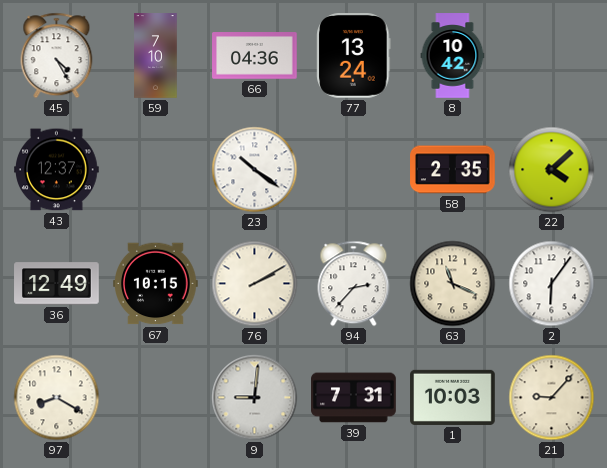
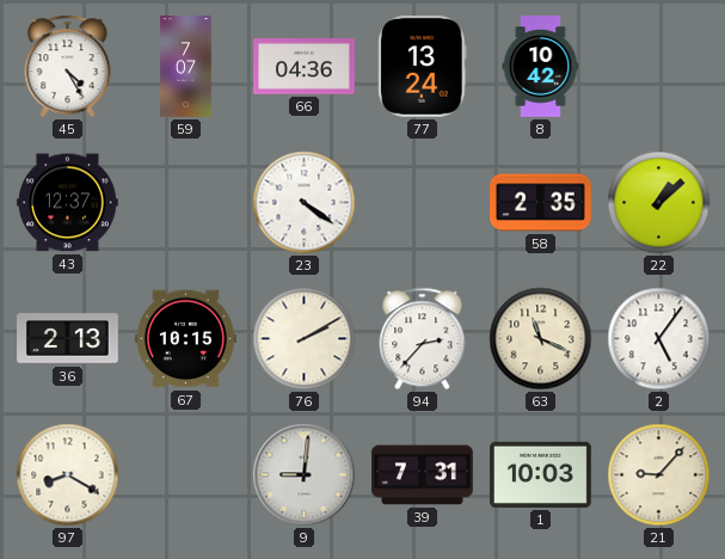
59: 7:10 -> 7:07 (186, 67)
23: 10:21 -> 4:21 (305, 203)
22: 4:08 -> 1:08 (659, 203)
36: 12:49 -> 2:13 (68, 339)
2: 6:06 -> 5:06 (659, 339)
